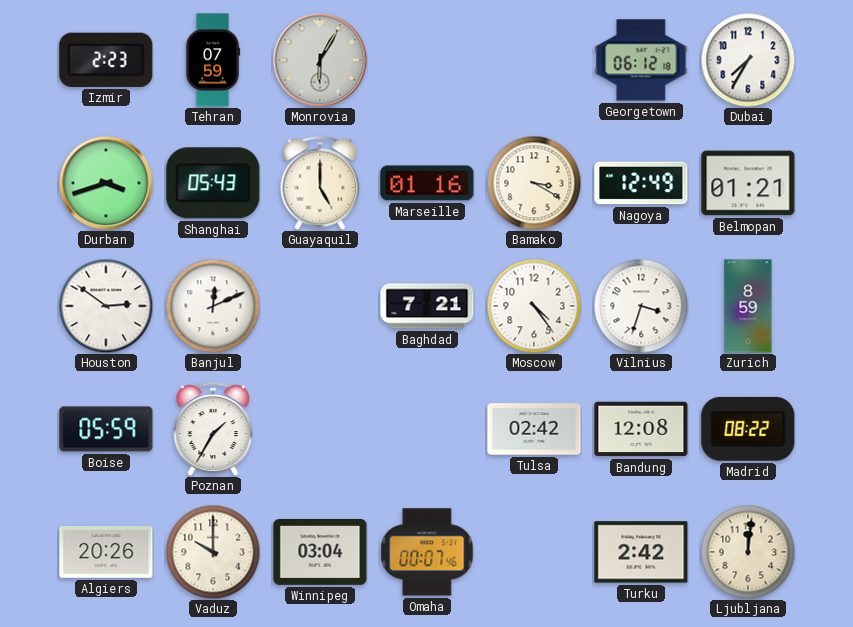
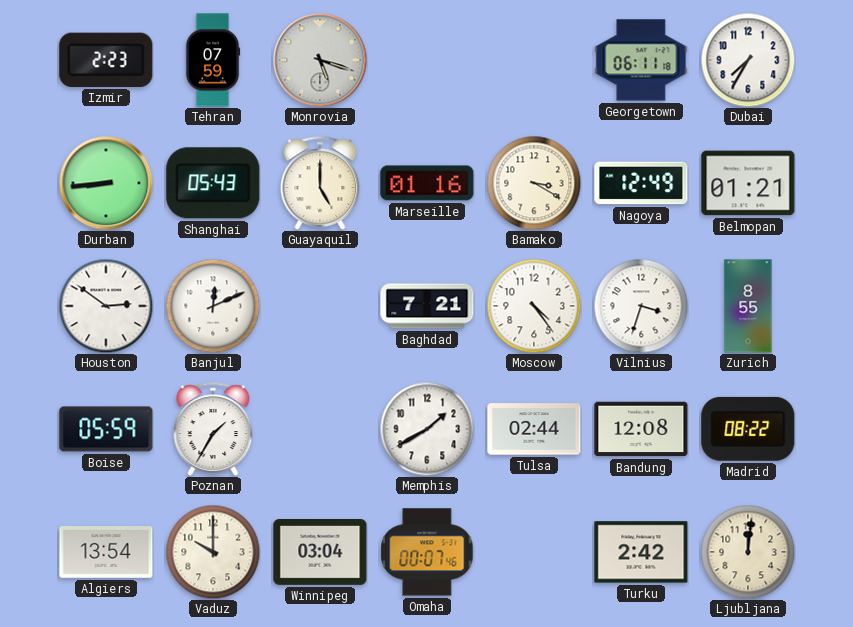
Monrovia: 6:05 -> 5:18 (320, 60)
Georgetown: 06:12 -> 06:11 (641, 60)
Durban: 3:42 -> 8:44 (106, 183)
Zurich: 8:59 -> 8:55 (748, 306)
Memphis: none -> 1:40 (427, 429)
Tulsa: 02:42 -> 02:44 (534, 429)
Algiers: 20:26 -> 13:54 (106, 553)
